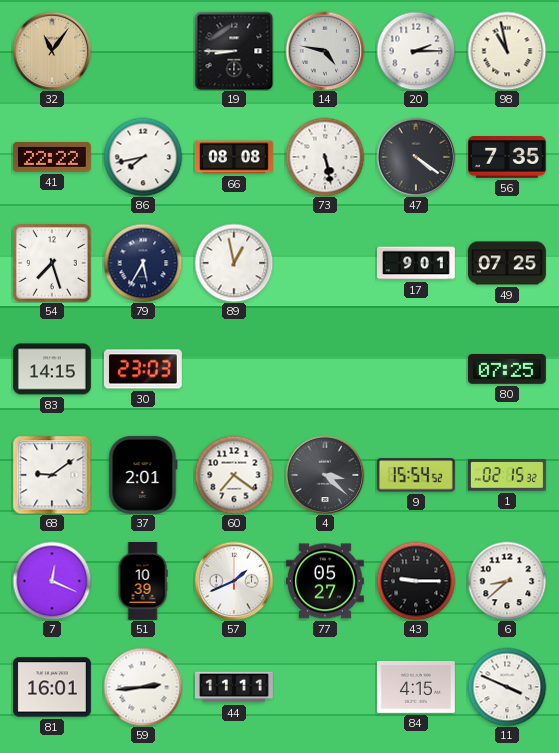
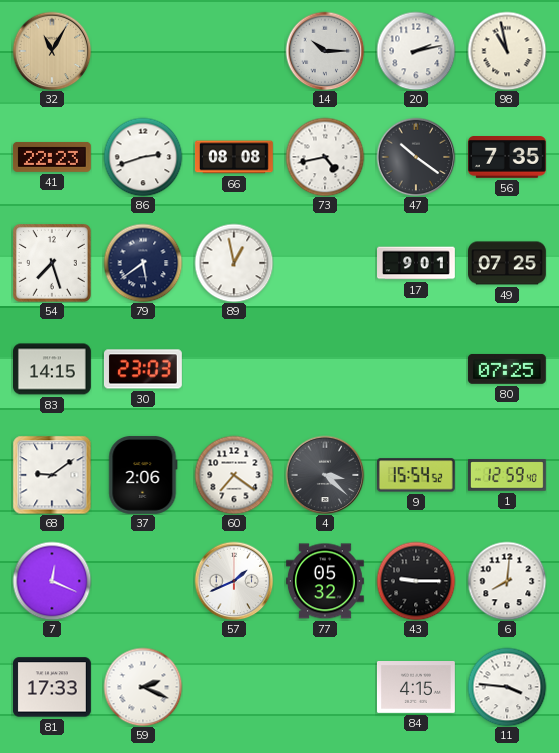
32: 11:06 -> 11:05 (52, 51)
19: 8:45 -> none (234, 51)
14: 4:47 -> 10:15 (325, 51)
20: 2:15 -> 2:13 (416, 51)
41: 22:22 -> 22:23 (52, 157)
86: 7:43 -> 2:42 (143, 157)
73: 5:28 -> 4:43 (325, 157)
47: 4:21 -> 10:21 (416, 157)
79: 5:35 -> 5:39 (143, 263)
37: 2:01 -> 2:06 (143, 475)
1: 02:15 -> 12:59 (507, 475)
51: 10:39 -> none (143, 582)
77: 05:27 -> 05:32 (325, 581)
6: 8:38 -> 8:01 (507, 581)
81: 16:01 -> 17:33 (52, 687)
59: 2:44 -> 2:19 (143, 687)
44: 11:11 -> none (235, 687)
11: 3:49 -> 3:46 (507, 687)
